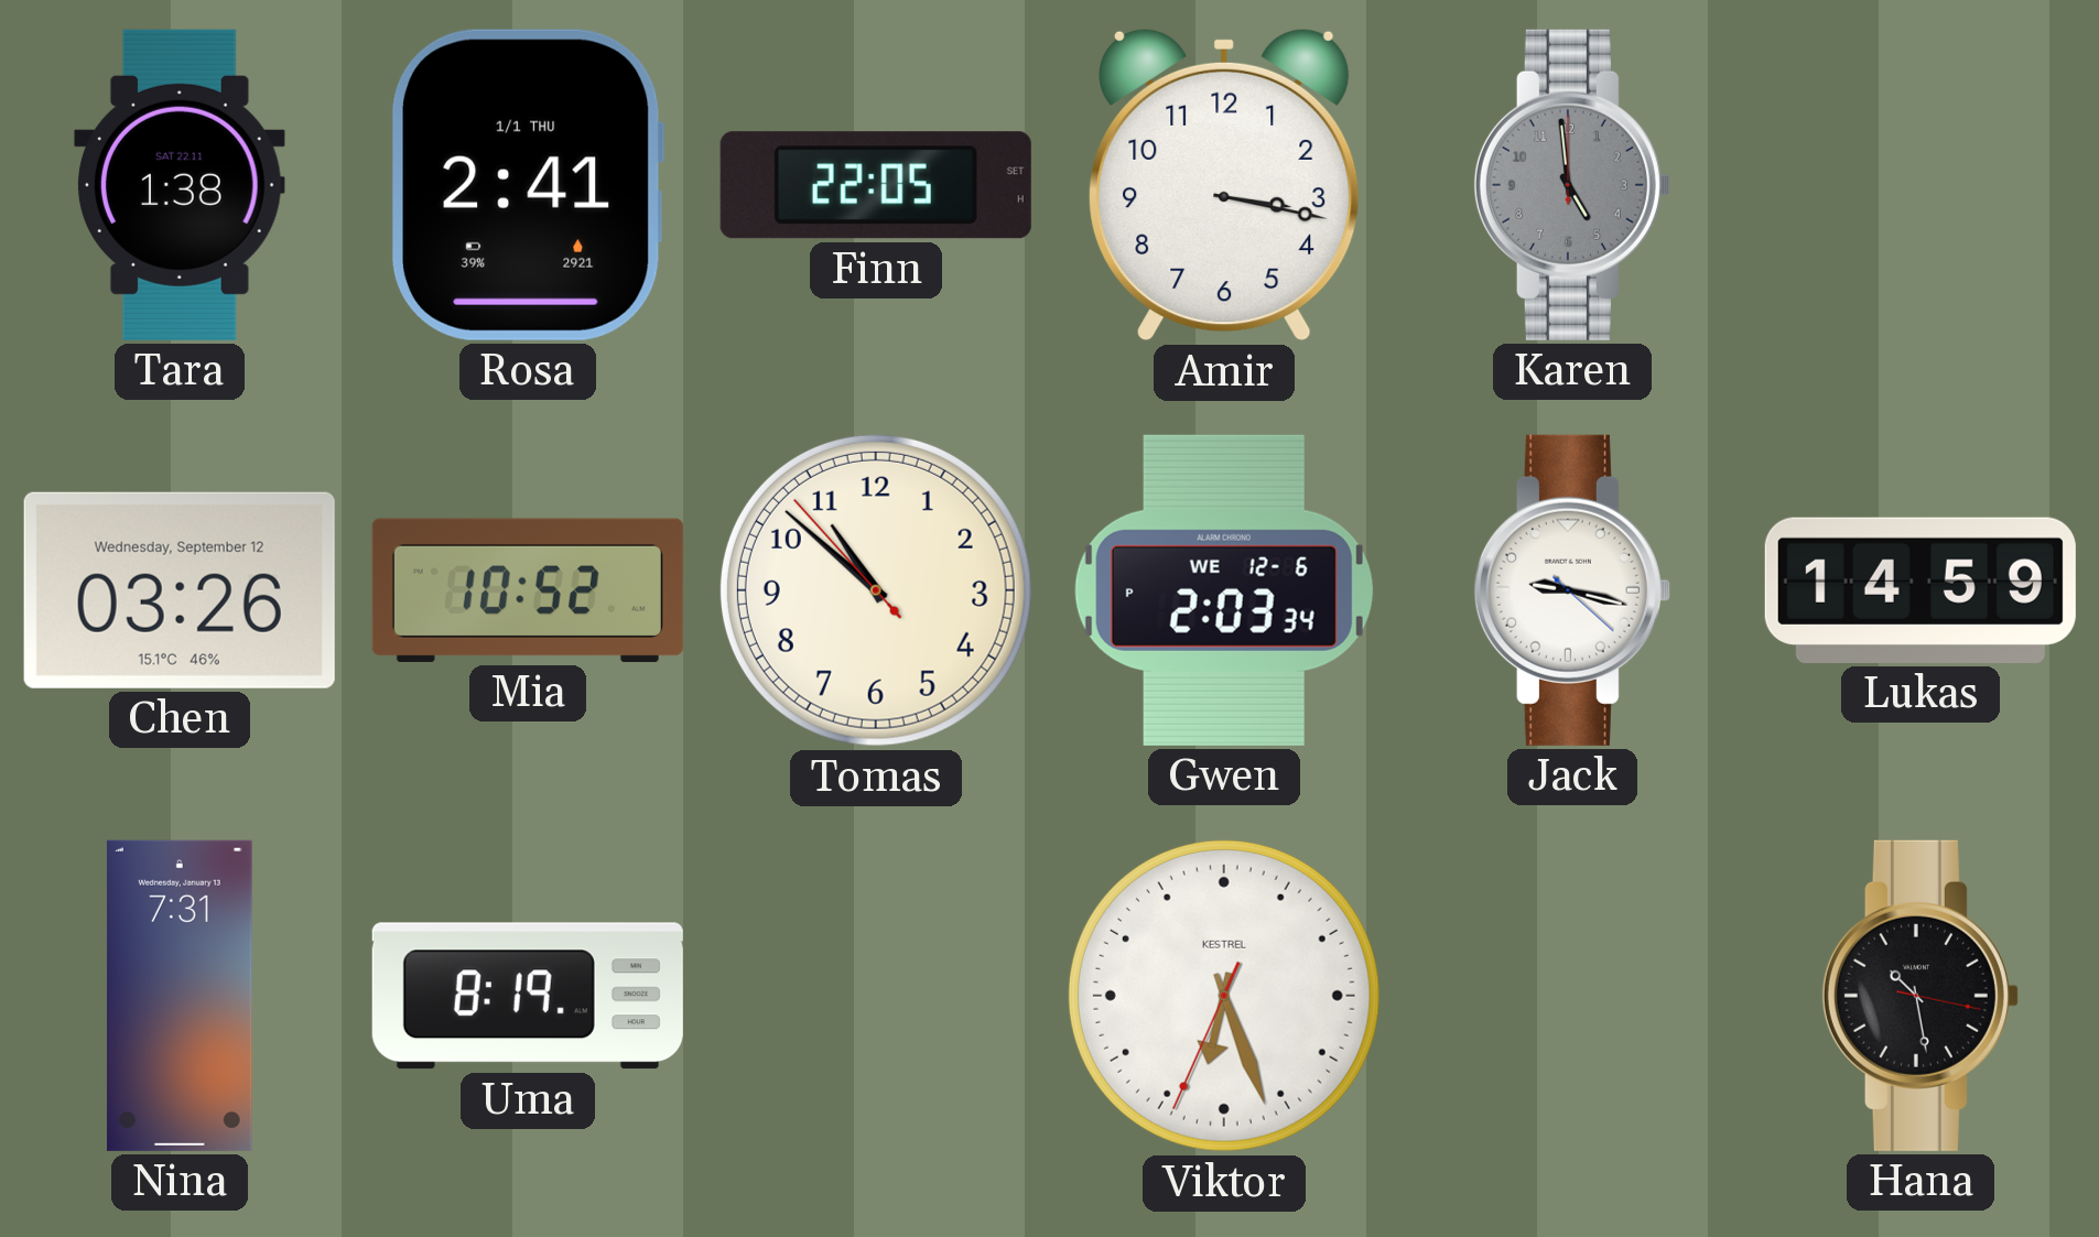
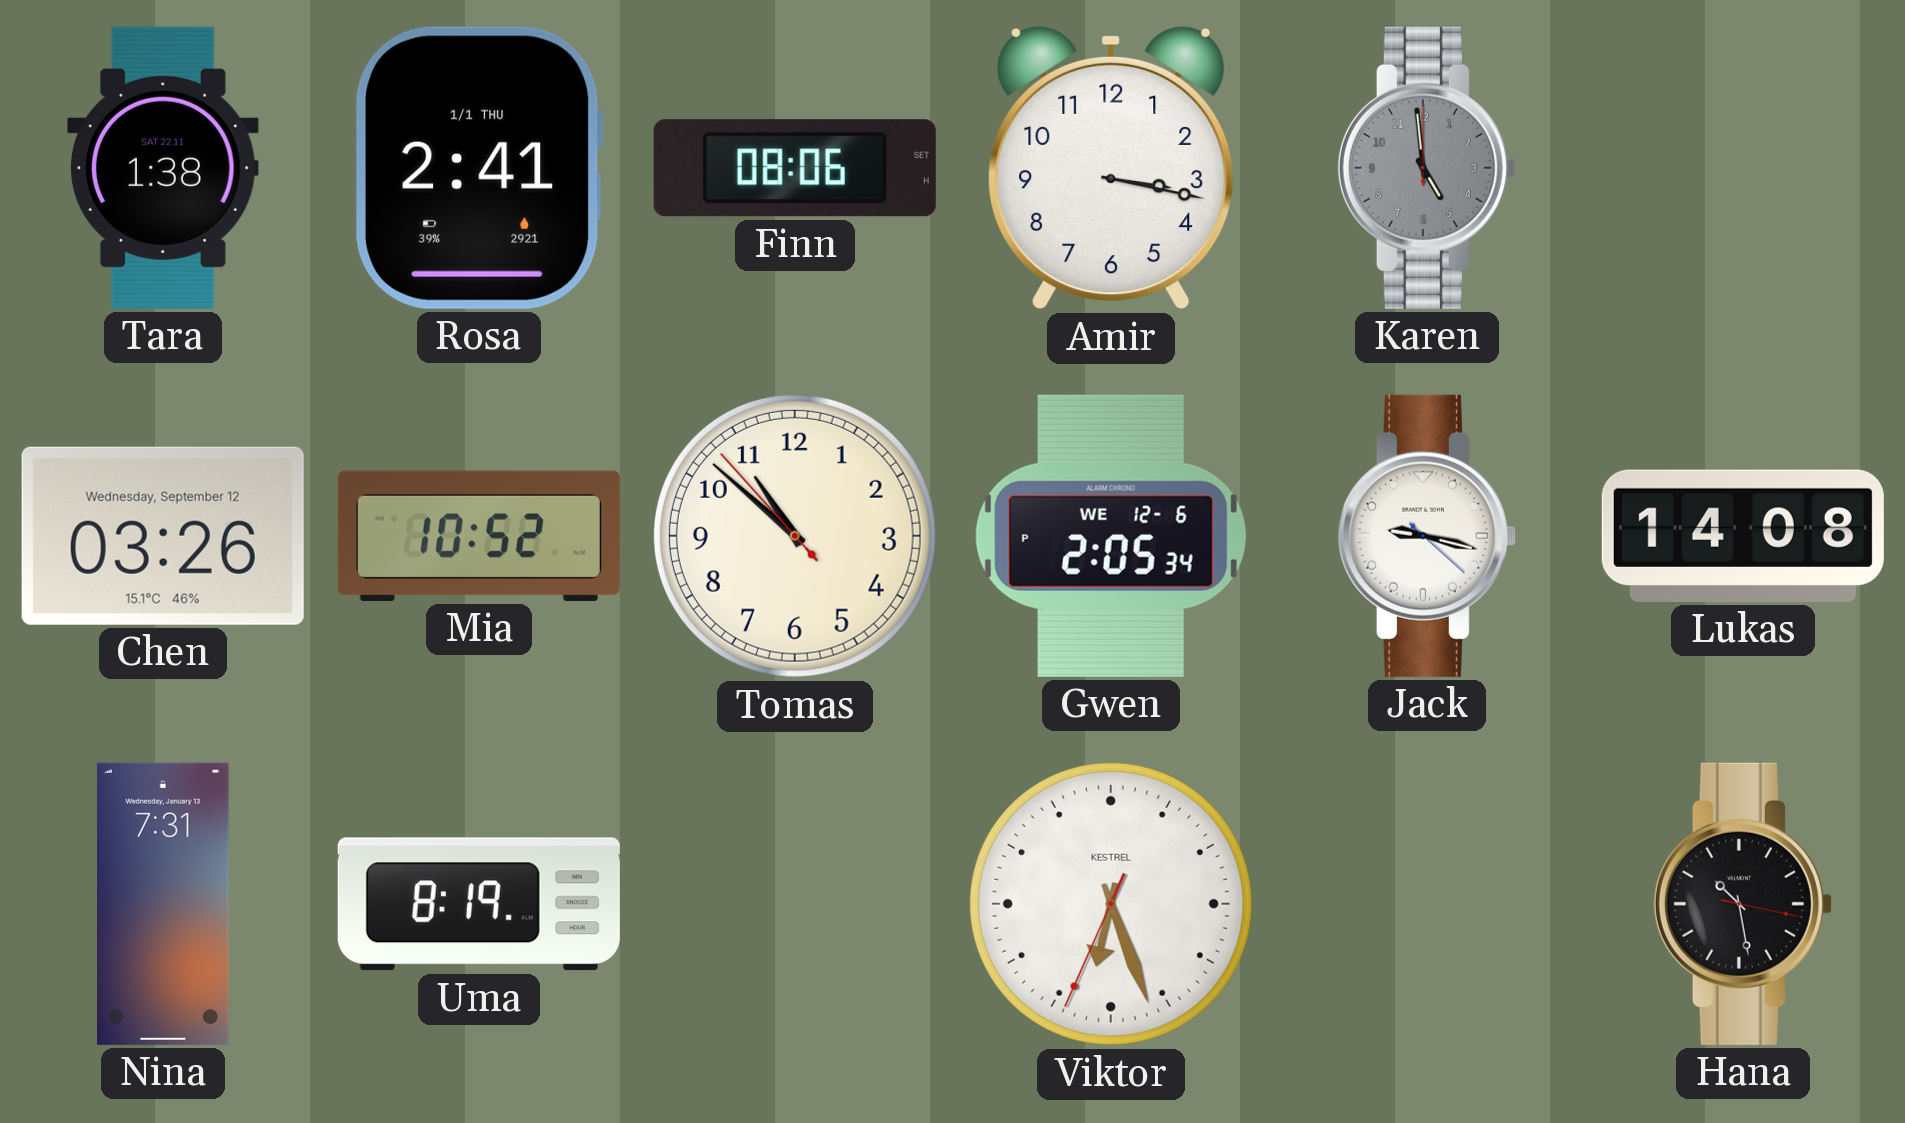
Finn: 22:05 -> 08:06 (795, 168)
Gwen: 2:03 -> 2:05 (1111, 536)
Lukas: 14:59 -> 14:08 (1743, 536)
